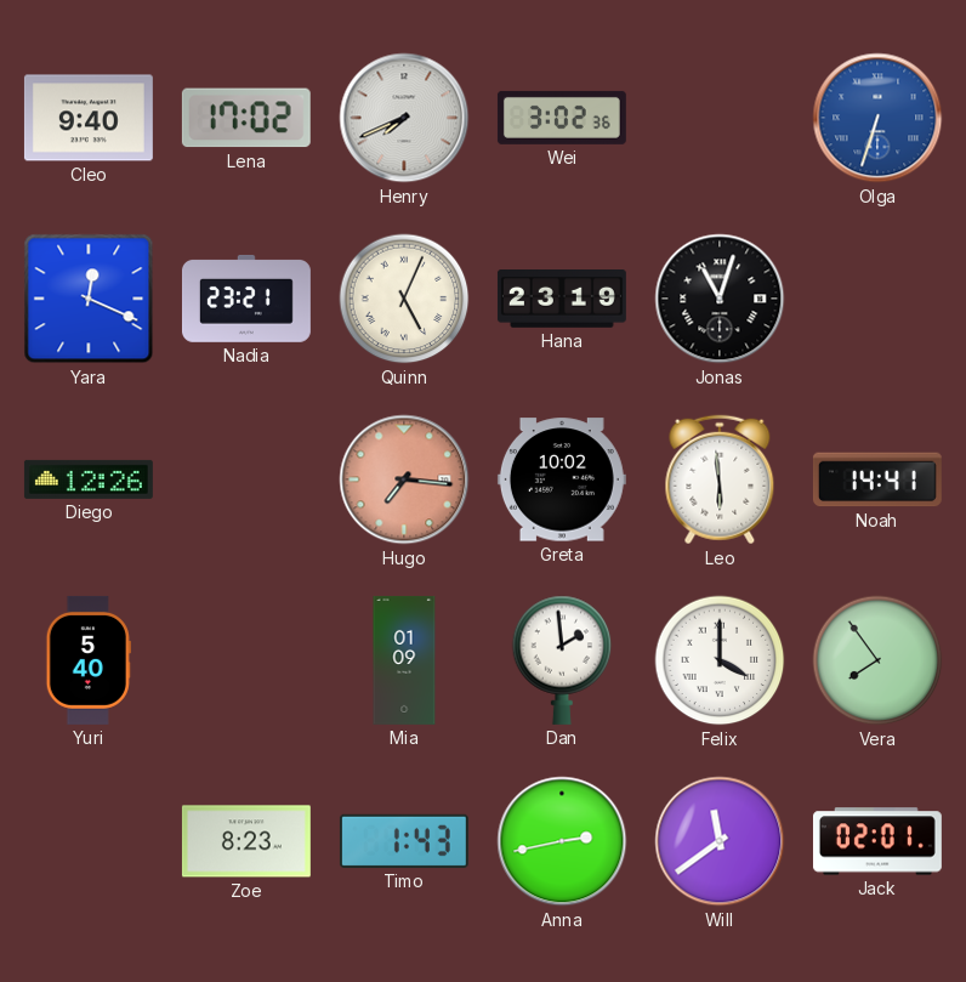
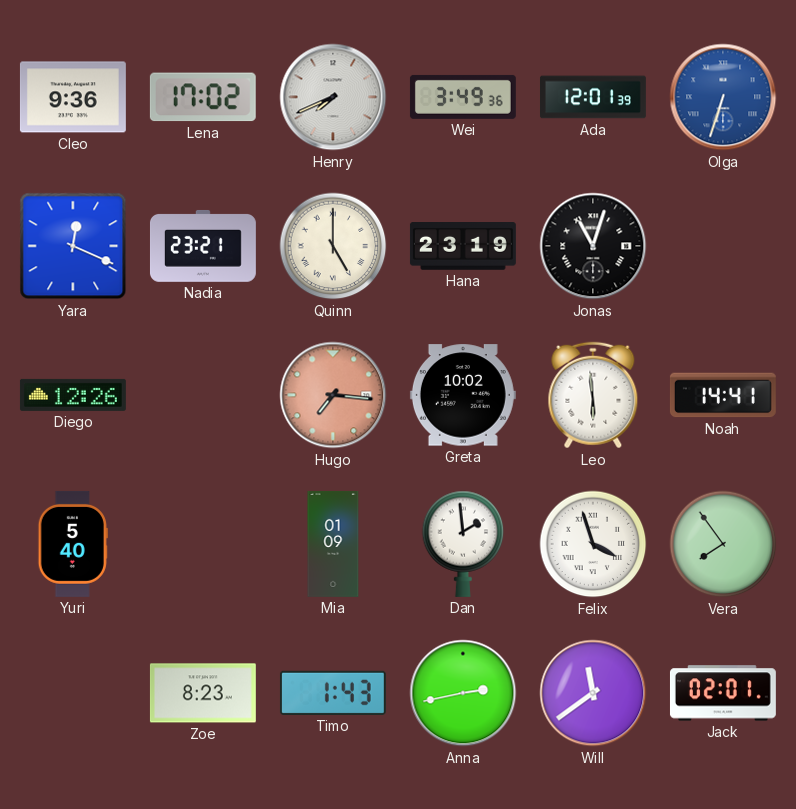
Cleo: 9:40 -> 9:36 (73, 97)
Wei: 3:02 -> 3:49 (463, 97)
Ada: none -> 12:01 (593, 97)
Quinn: 5:04 -> 5:00 (333, 246)
Felix: 4:00 -> 3:57 (593, 544)
